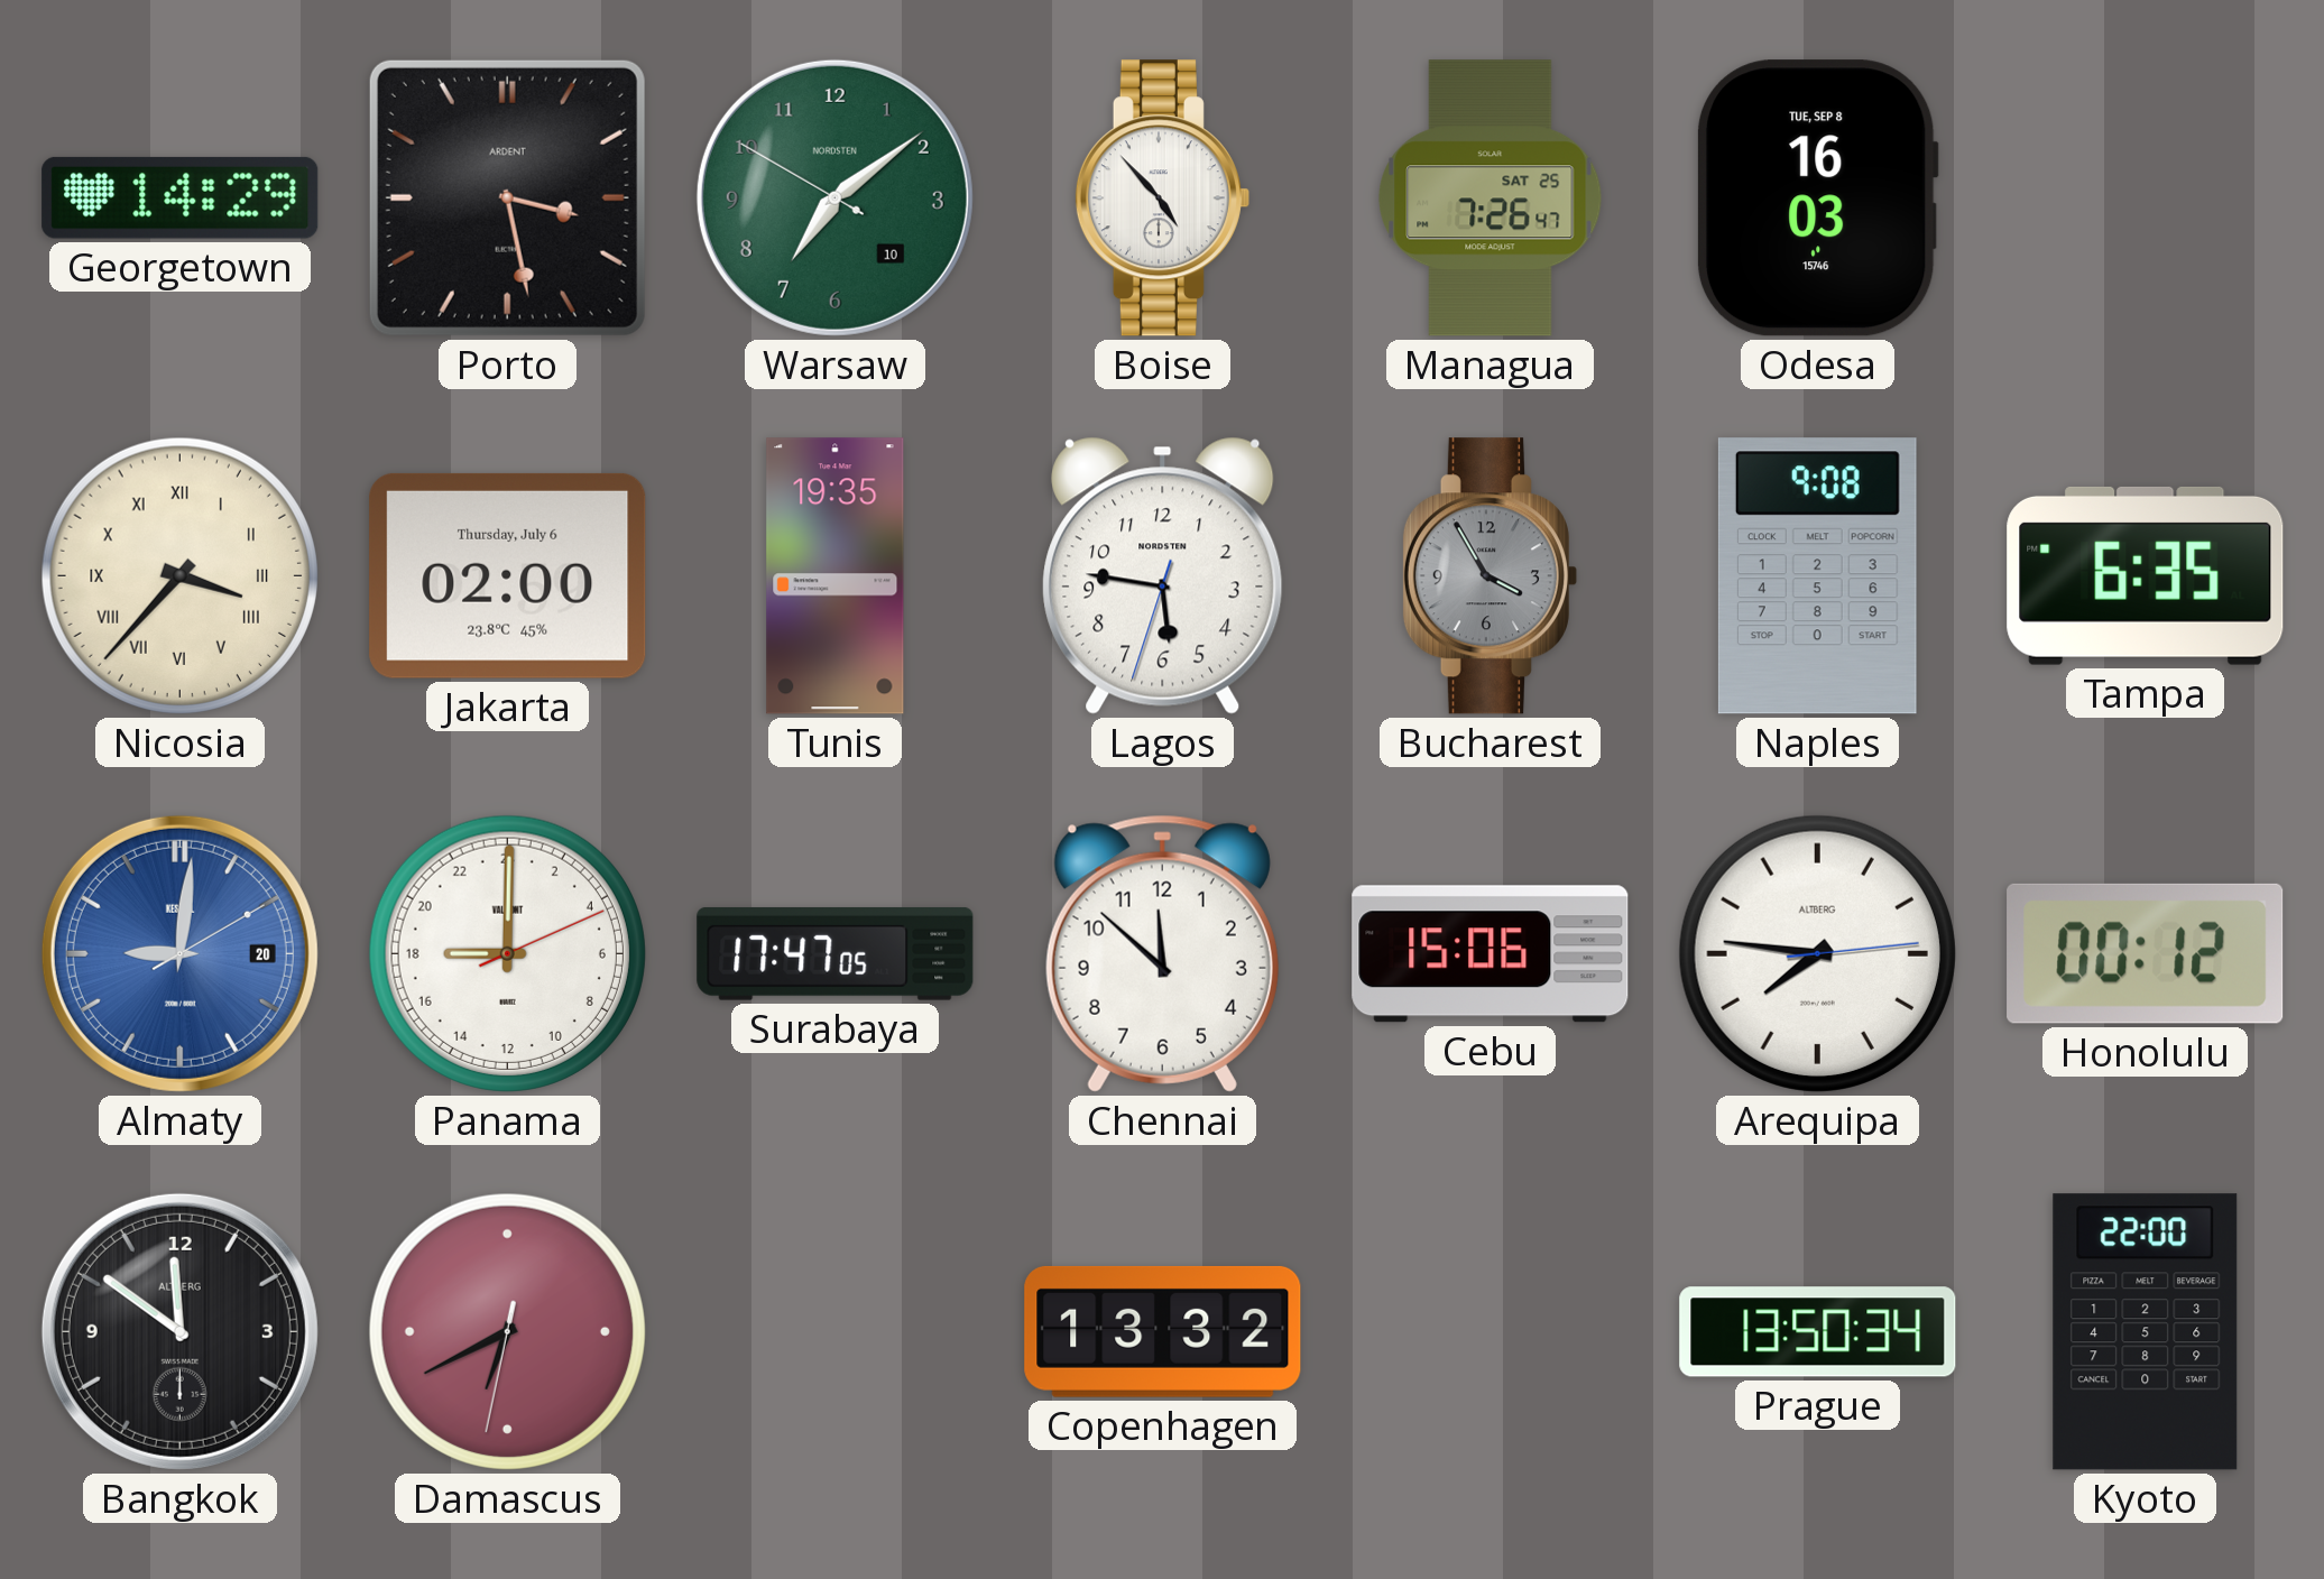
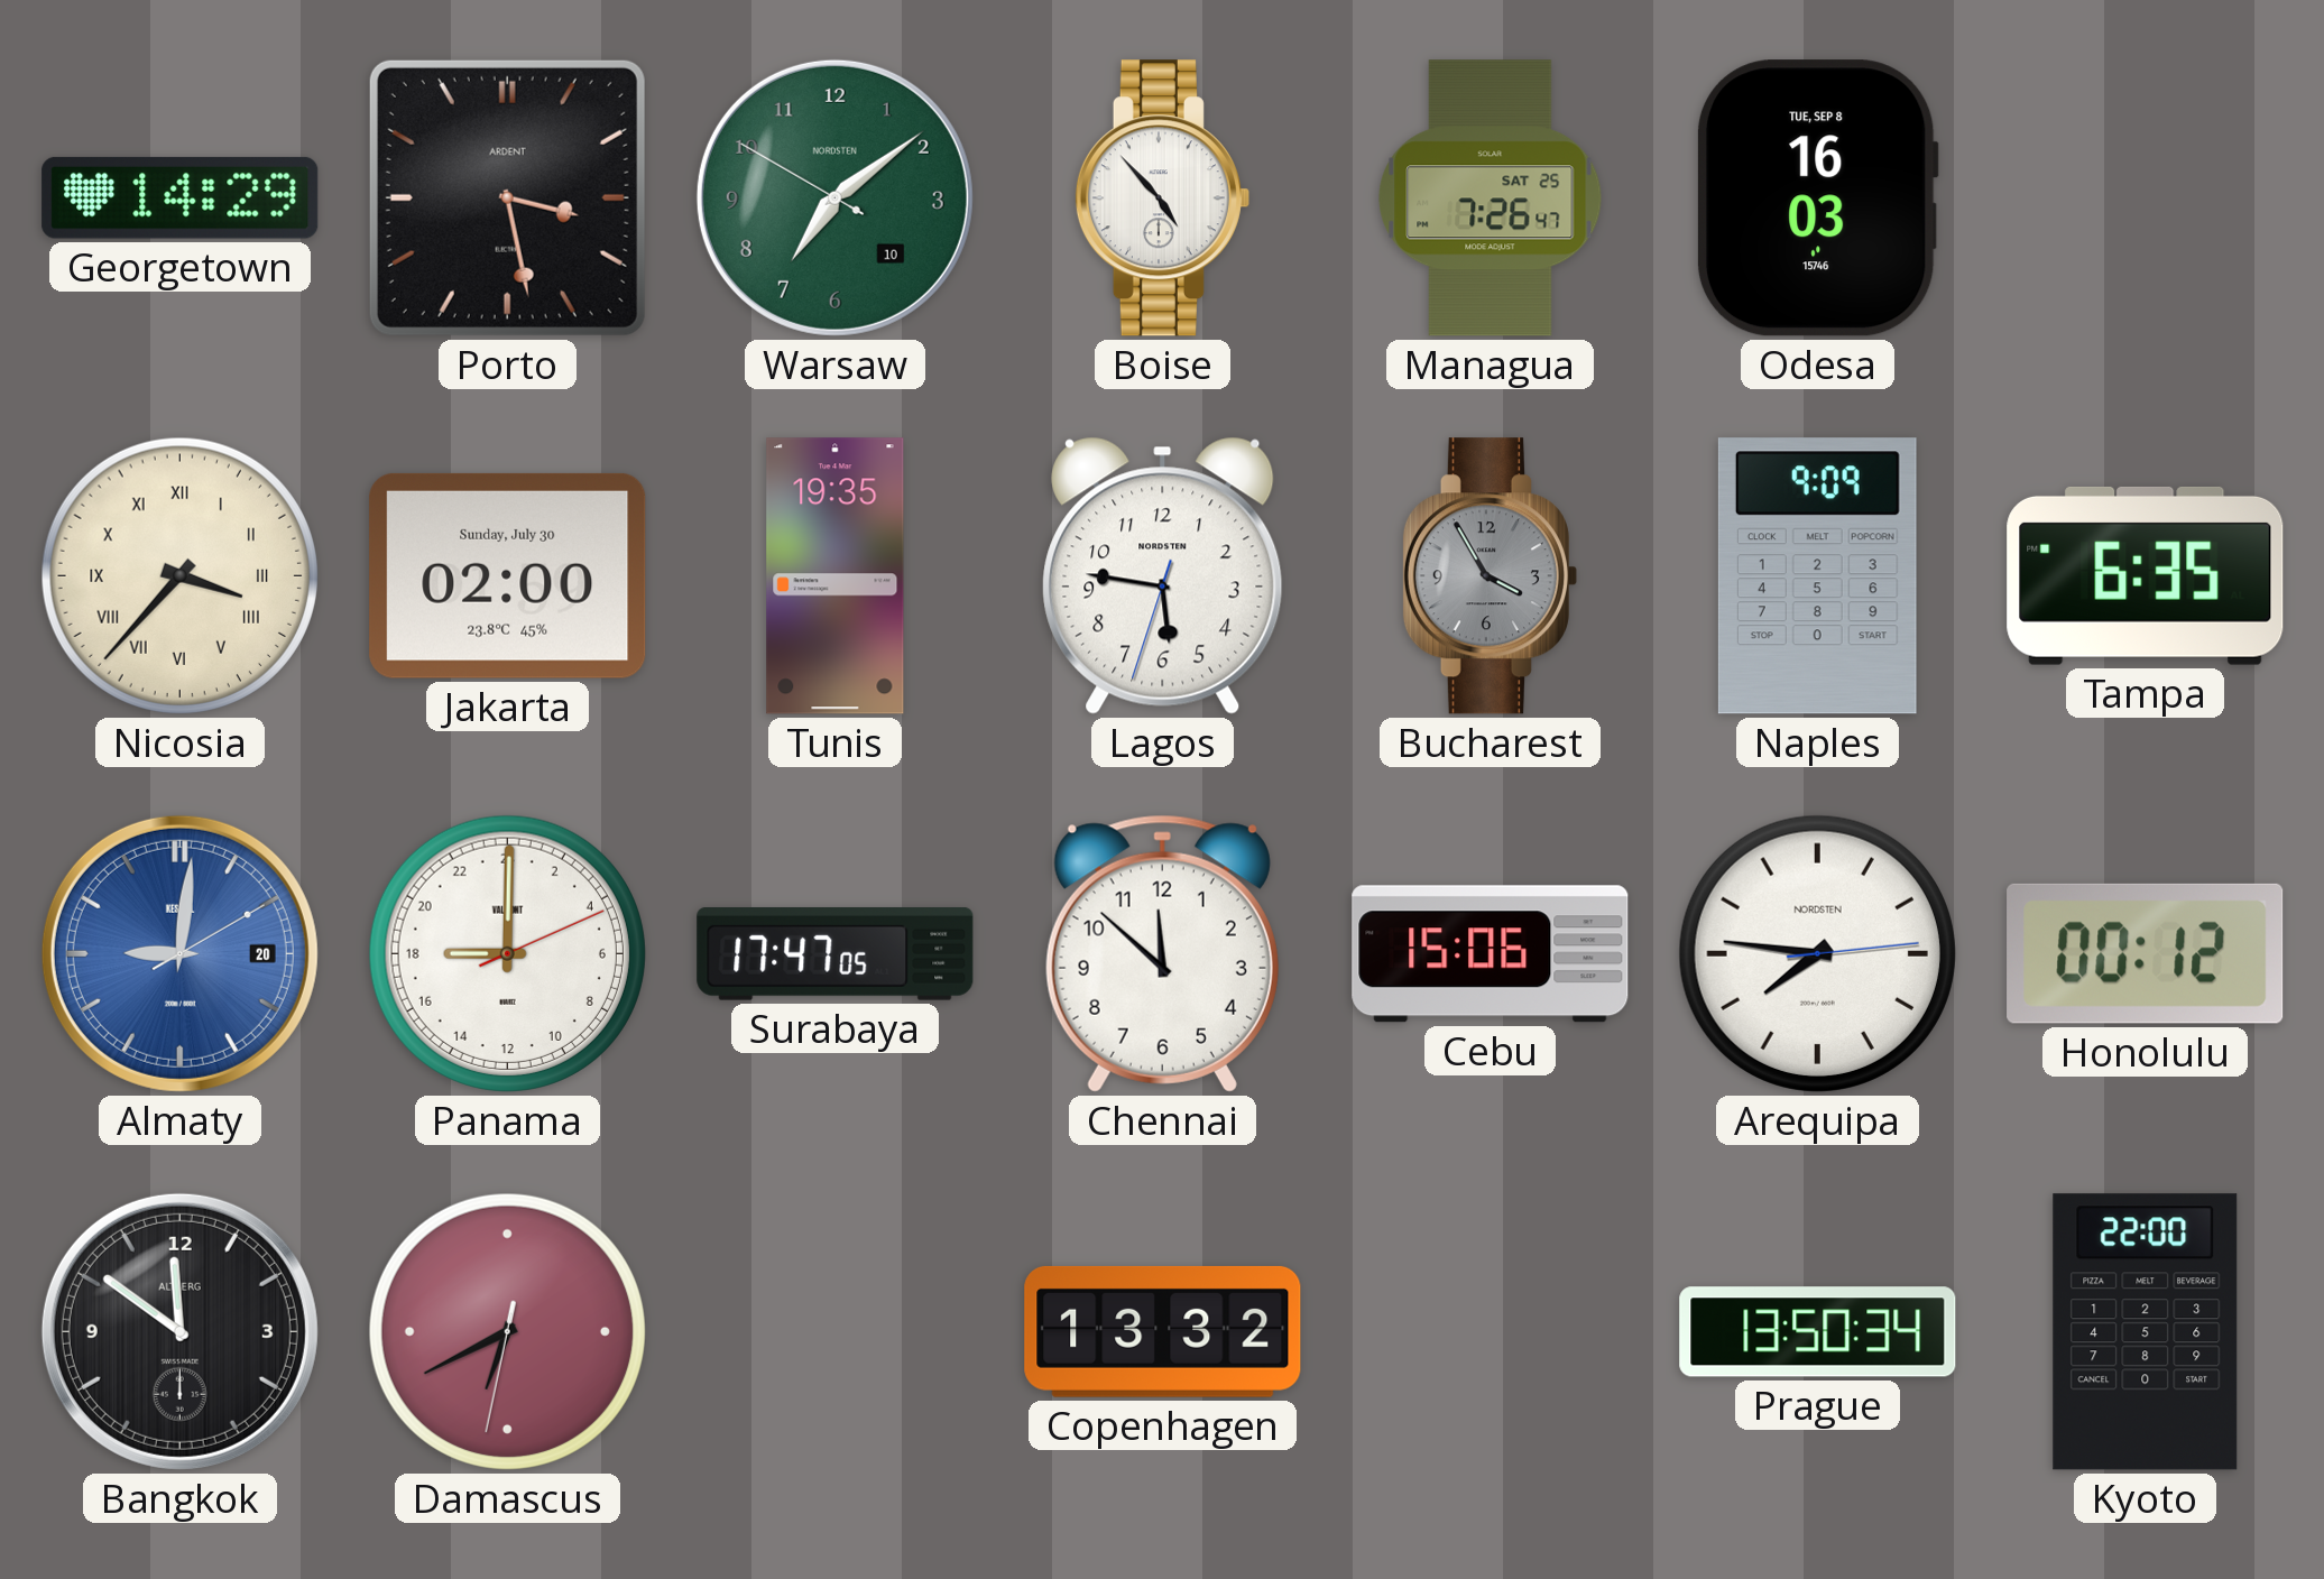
Jakarta date: Thursday, July 6 -> Sunday, July 30 (508, 575)
Naples: 9:08 -> 9:09 (1817, 576)
Arequipa brand: ALTBERG -> NORDSTEN (1817, 953)
